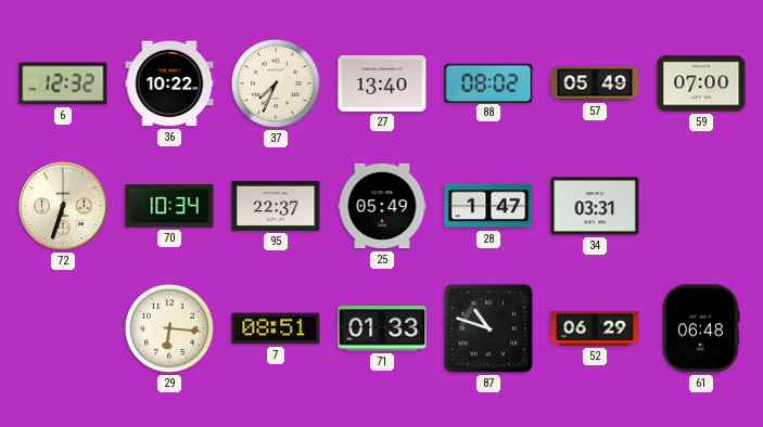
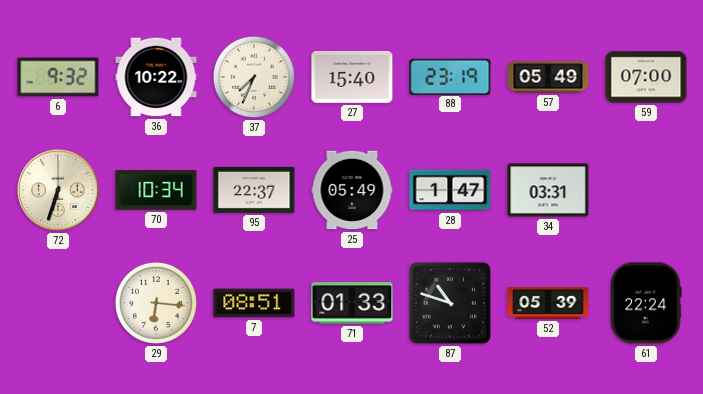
6: 12:32 -> 9:32 (58, 77)
27: 13:40 -> 15:40 (352, 77)
88: 08:02 -> 23:19 (450, 76)
52: 06:29 -> 05:39 (548, 303)
61: 06:48 -> 22:24 (646, 303)
